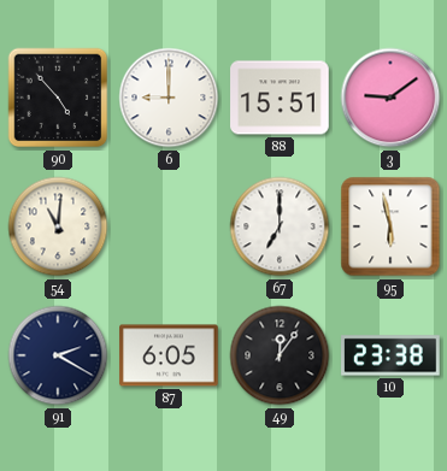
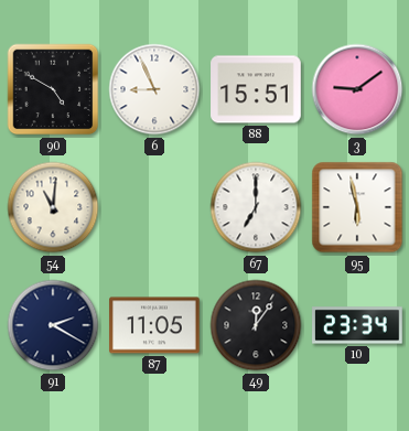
90: 4:53 -> 4:50 (53, 89)
6: 9:00 -> 8:56 (154, 89)
87: 6:05 -> 11:05 (154, 325)
10: 23:38 -> 23:34 (357, 325)
